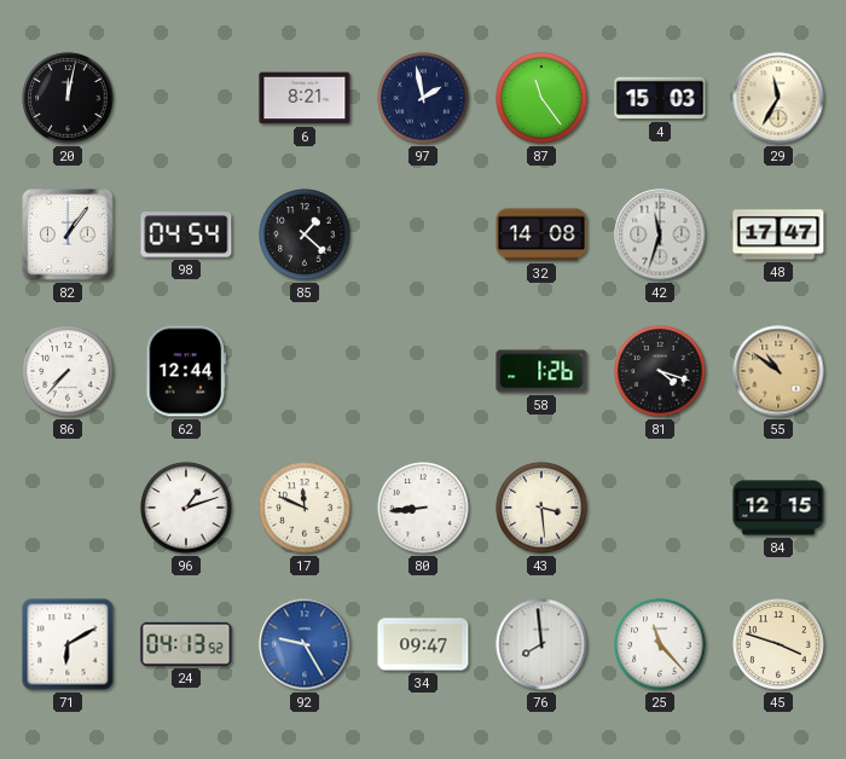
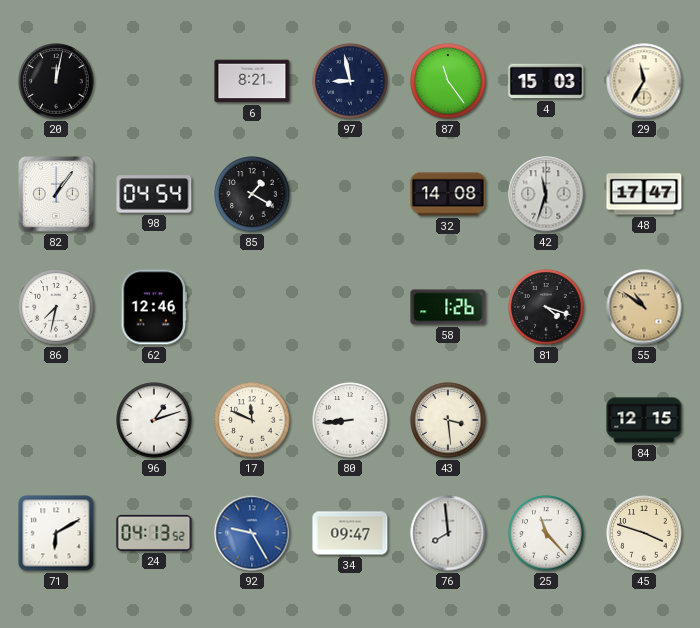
97: 1:58 -> 8:58 (350, 81)
85: 1:22 -> 1:20 (252, 194)
86: 7:37 -> 7:32 (56, 307)
62: 12:44 -> 12:46 (154, 307)
